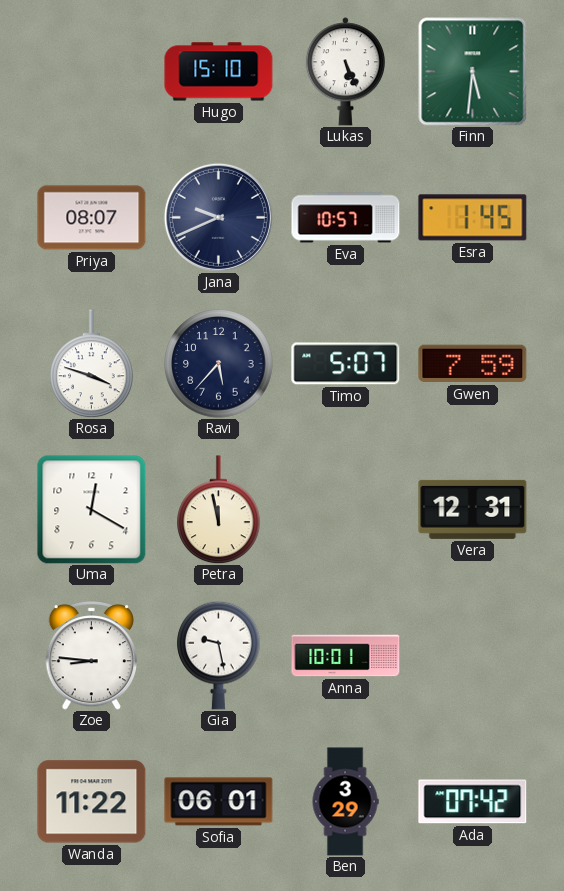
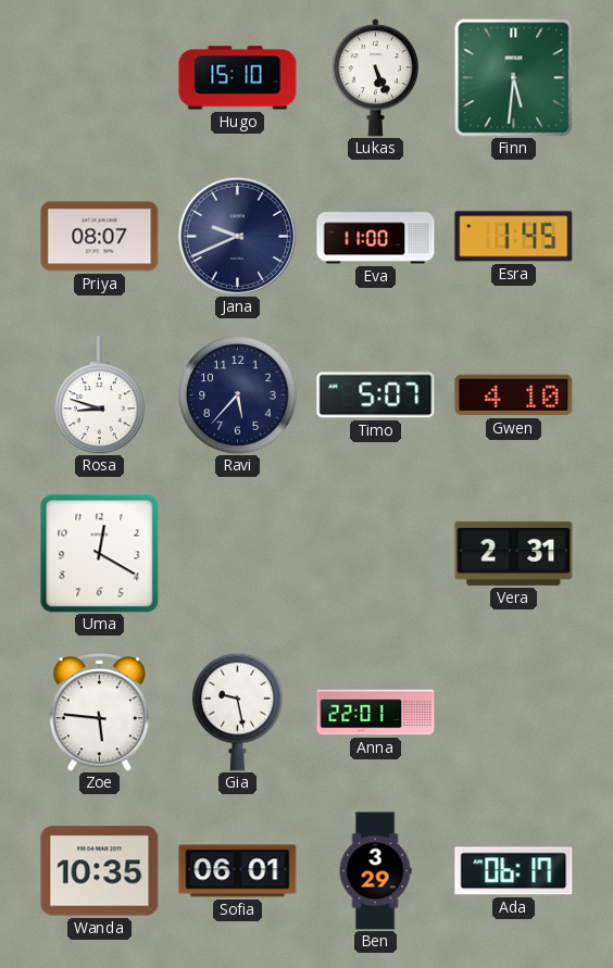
Eva: 10:57 -> 11:00 (376, 237)
Rosa: 3:48 -> 8:48 (100, 395)
Gwen: 7:59 -> 4:10 (514, 395)
Petra: 11:58 -> none (219, 510)
Vera: 12:31 -> 2:31 (514, 553)
Zoe: 8:46 -> 5:46 (100, 713)
Anna: 10:01 -> 22:01 (376, 713)
Wanda: 11:22 -> 10:35 (100, 871)
Ada: 07:42 -> 06:17 (514, 871)
